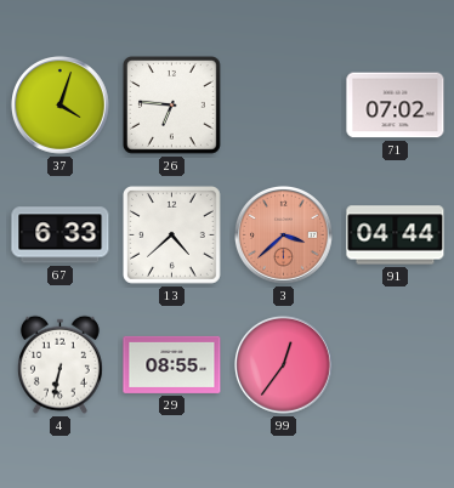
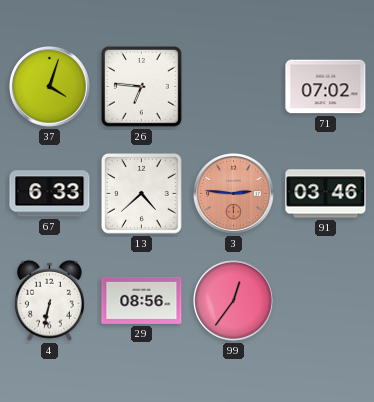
3: 3:38 -> 2:46 (234, 194)
91: 04:44 -> 03:46 (326, 194)
29: 08:55 -> 08:56 (142, 300)
